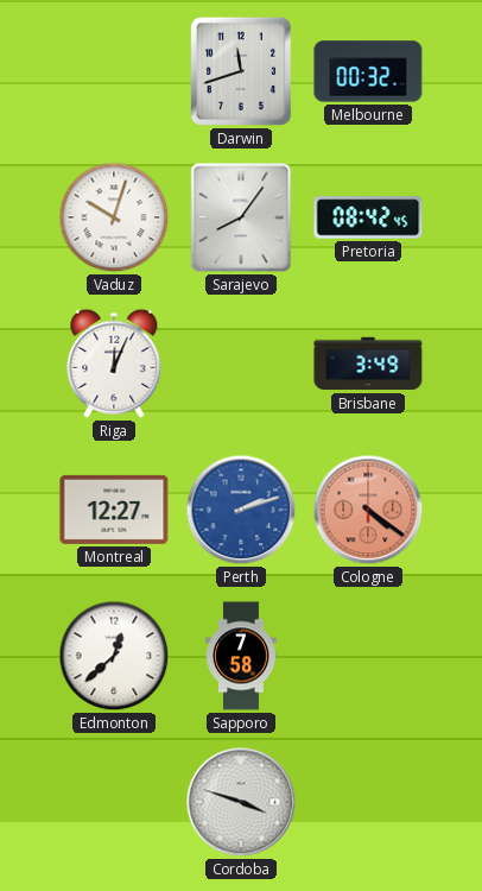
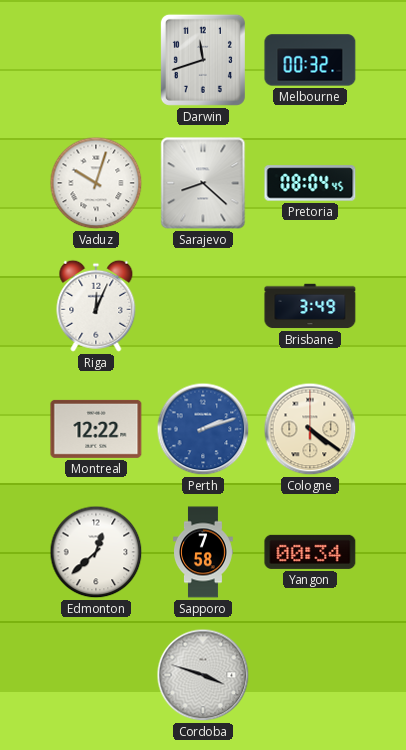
Sarajevo: 8:06 -> 8:22 (203, 183)
Pretoria: 08:42 -> 08:04 (310, 183)
Montreal: 12:27 -> 12:22 (96, 429)
Cologne dial: salmon -> cream (310, 429)
Yangon: none -> 00:34 (310, 552)
